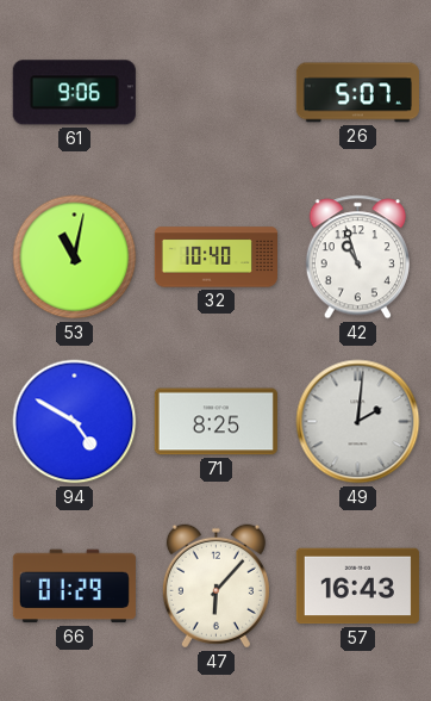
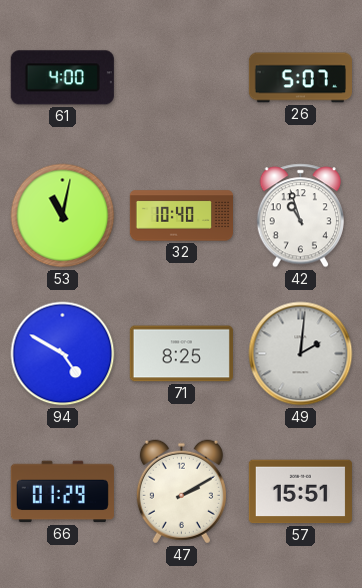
61: 9:06 -> 4:00 (62, 78)
47: 6:07 -> 2:10 (181, 492)
57: 16:43 -> 15:51 (300, 492)
